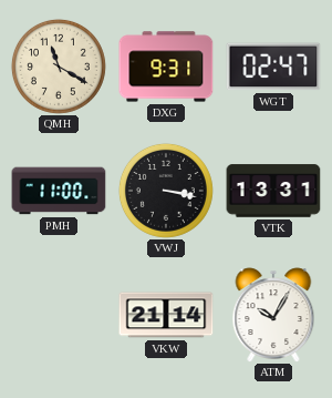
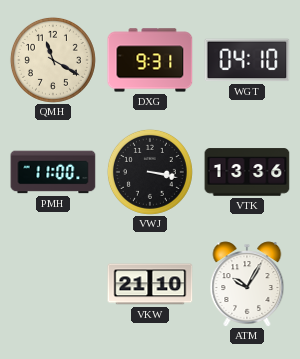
WGT: 02:47 -> 04:10 (247, 60)
VTK: 13:31 -> 13:36 (247, 172)
VKW: 21:14 -> 21:10 (150, 284)
